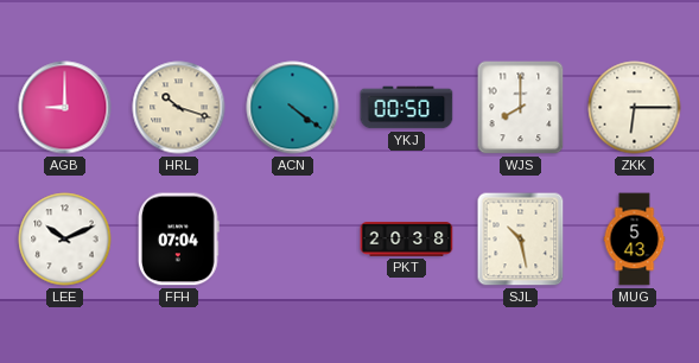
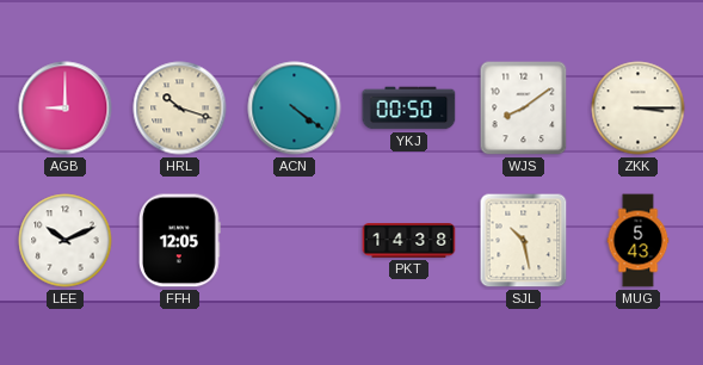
WJS: 8:00 -> 8:09 (524, 109)
ZKK: 6:15 -> 3:15 (639, 109)
FFH: 07:04 -> 12:05 (180, 241)
PKT: 20:38 -> 14:38 (409, 241)
